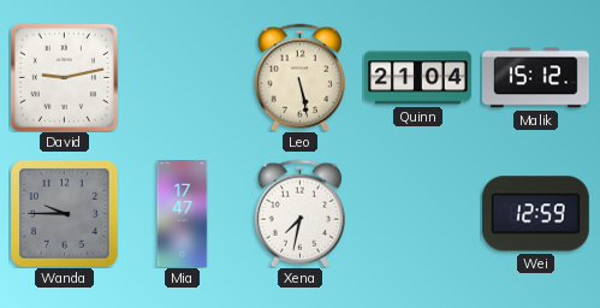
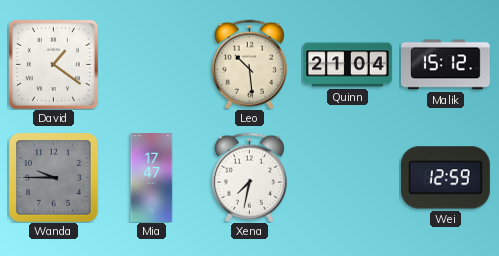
David: 9:13 -> 1:21 (53, 64)
Leo: 5:28 -> 10:29 (249, 64)
